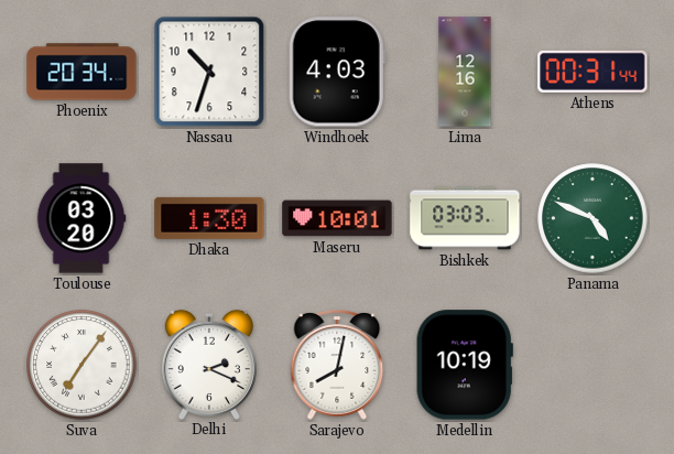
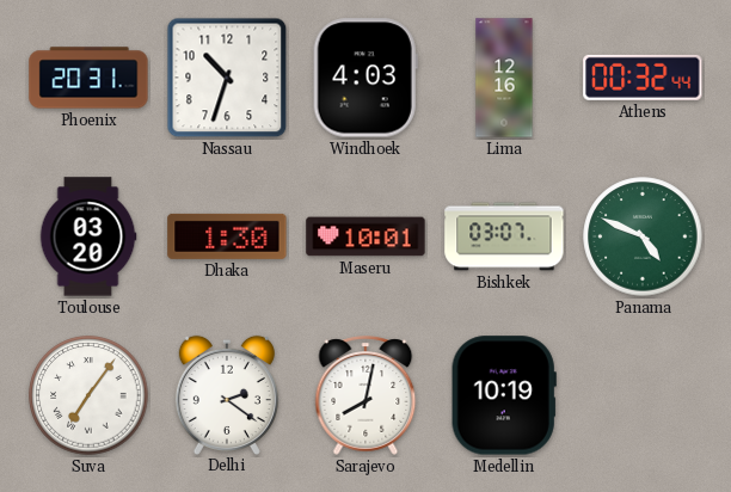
Phoenix: 20:34 -> 20:31 (88, 78)
Athens: 00:31 -> 00:32 (643, 78)
Bishkek: 03:03 -> 03:07 (504, 236)
Delhi: 2:19 -> 2:21 (227, 394)
